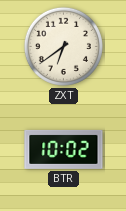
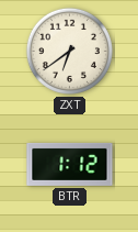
BTR: 10:02 -> 1:12 (70, 164)
